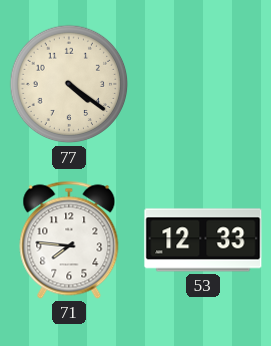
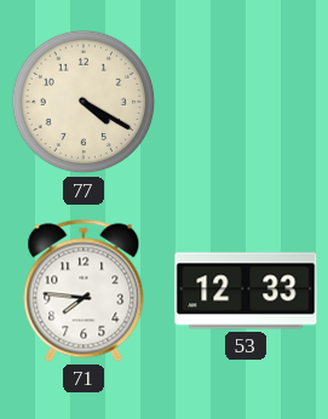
77: 4:21 -> 4:20 (84, 102)
